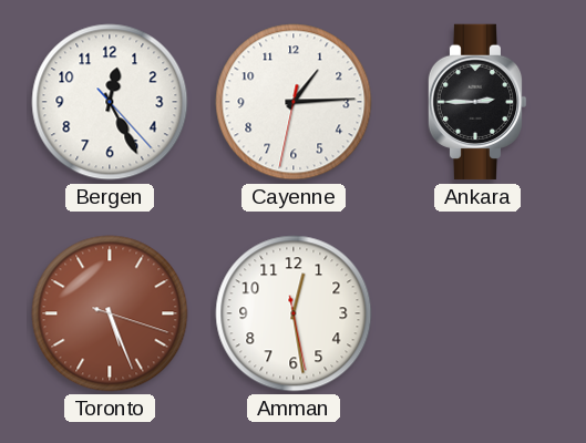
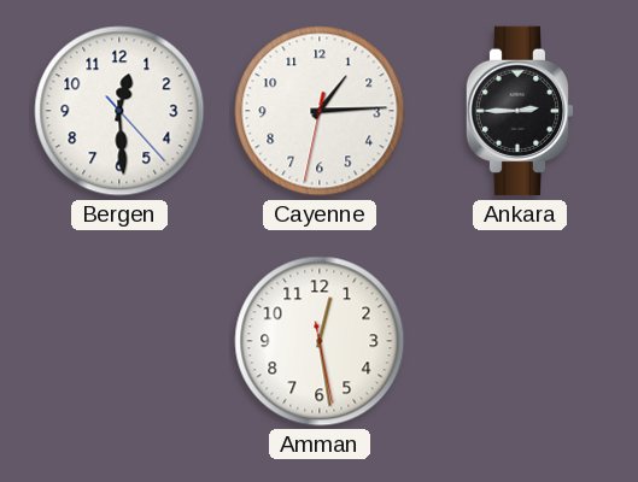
Bergen: 12:25 -> 12:29 (119, 111)
Toronto: 5:26 -> none (110, 313)
